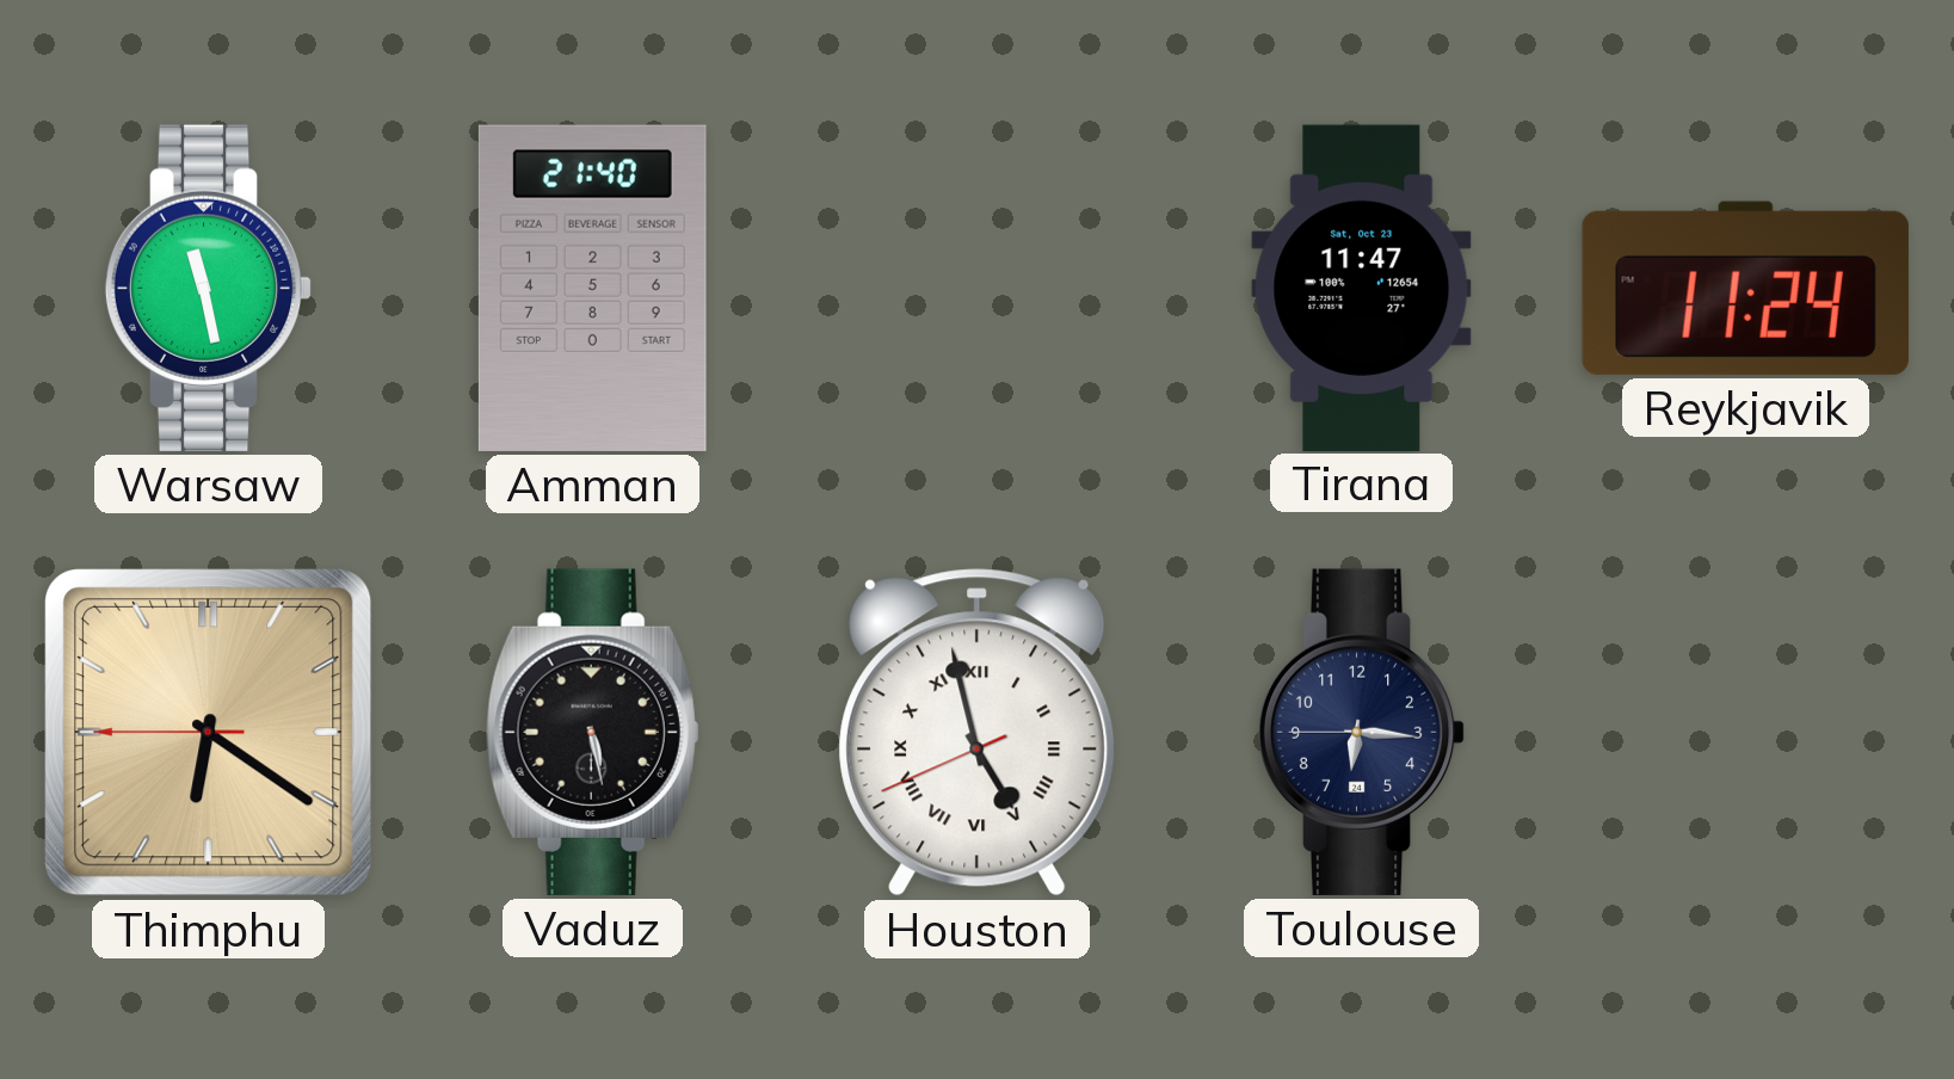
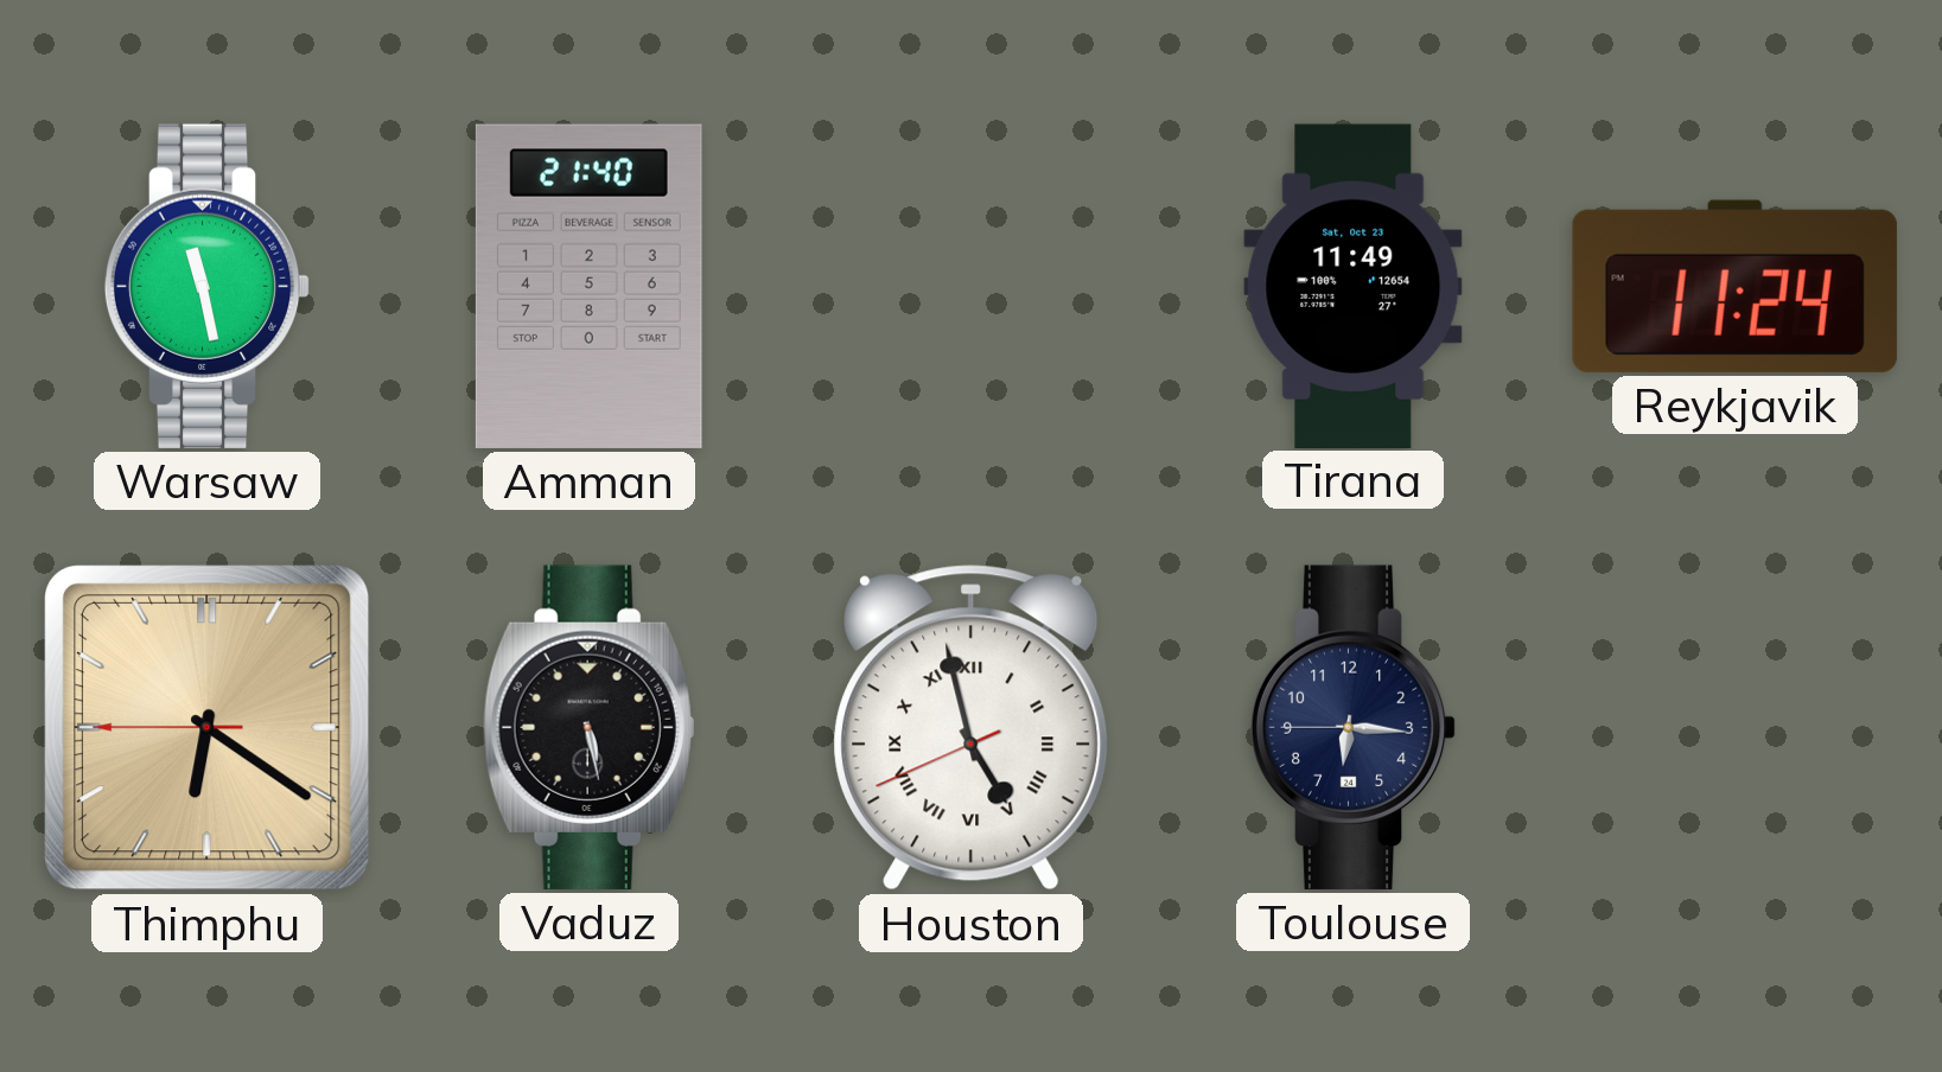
Tirana: 11:47 -> 11:49 (1354, 286)
